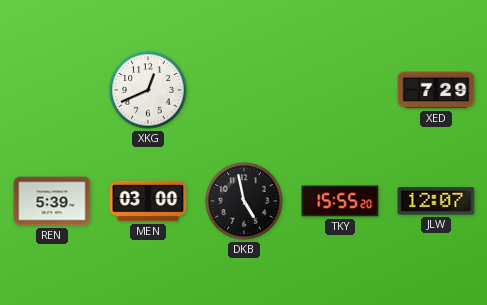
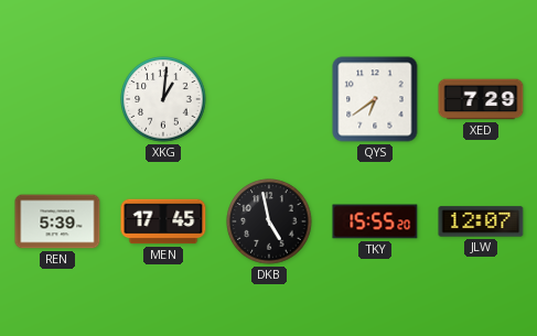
XKG: 12:41 -> 1:01 (163, 99)
QYS: none -> 6:39 (375, 99)
MEN: 03:00 -> 17:45 (163, 221)
